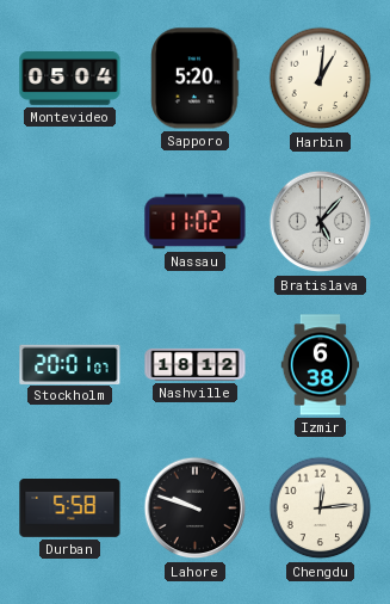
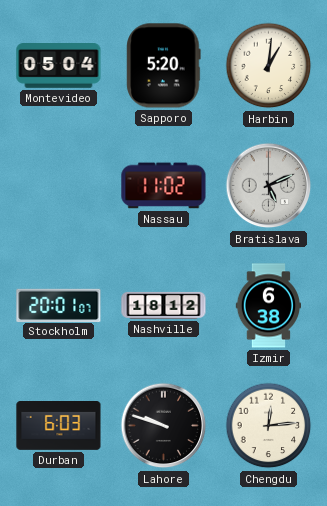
Bratislava: 5:07 -> 5:11 (269, 186)
Durban: 5:58 -> 6:03 (59, 426)
